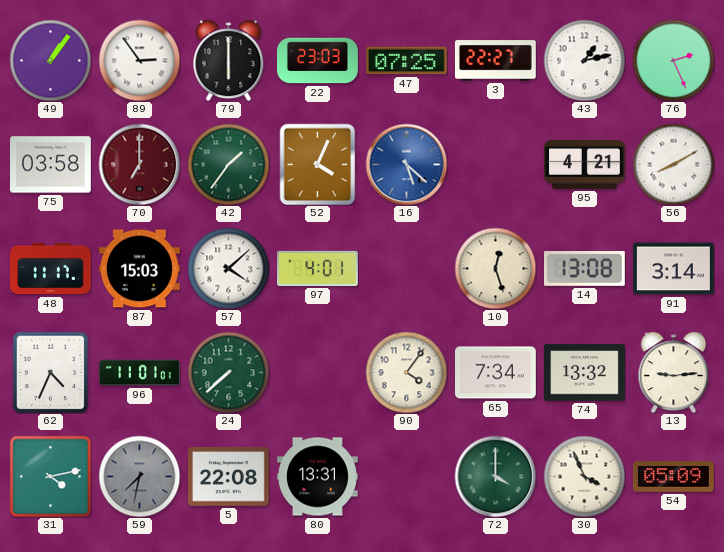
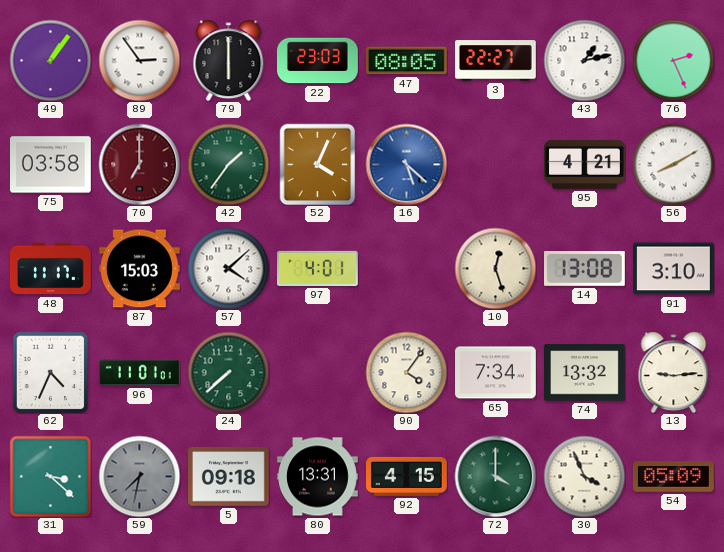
47: 07:25 -> 08:05 (407, 61)
91: 3:14 -> 3:10 (674, 269)
31: 4:13 -> 3:22 (50, 476)
5: 22:08 -> 09:18 (229, 476)
92: none -> 4:15 (407, 476)
